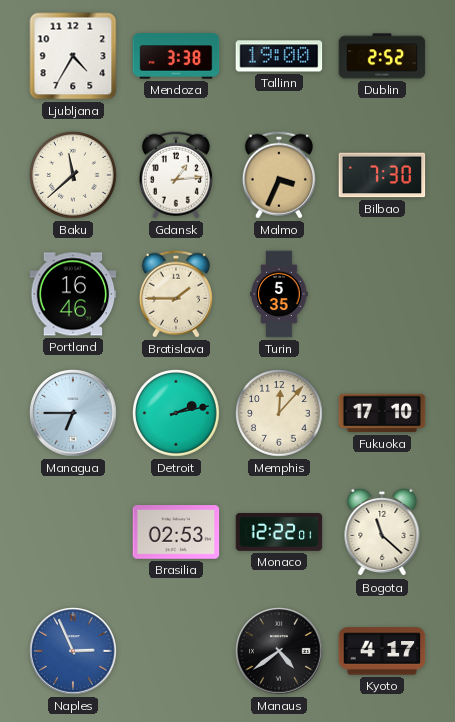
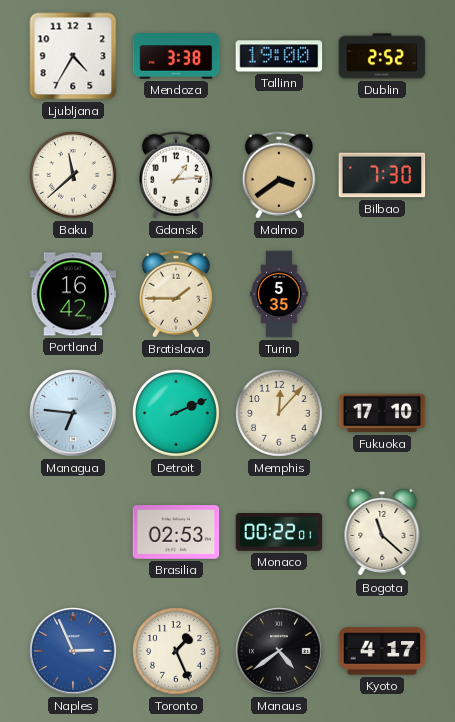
Malmo: 3:34 -> 3:39 (279, 175)
Portland: 16:46 -> 16:42 (73, 294)
Managua: 6:45 -> 6:46 (73, 413)
Detroit: 2:13 -> 2:11 (176, 413)
Monaco: 12:22 -> 00:22 (279, 533)
Toronto: none -> 1:26 (176, 651)
